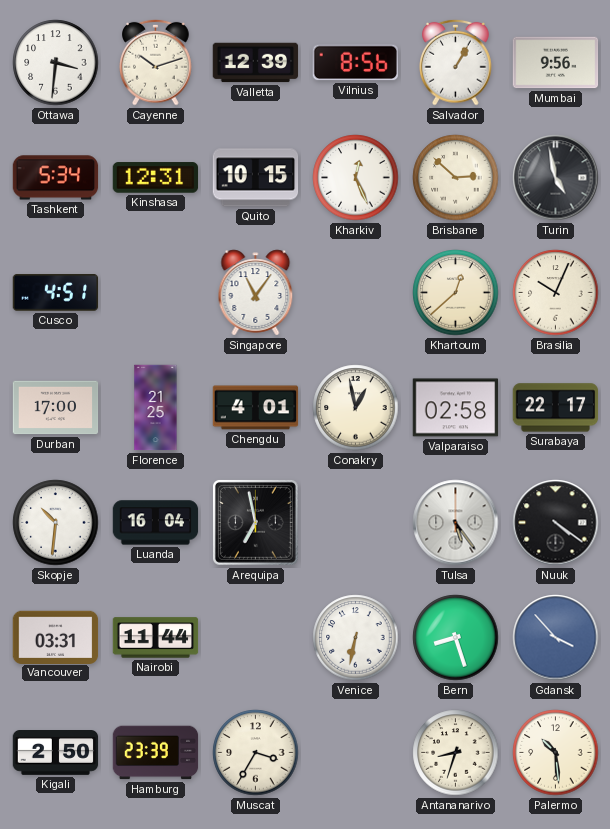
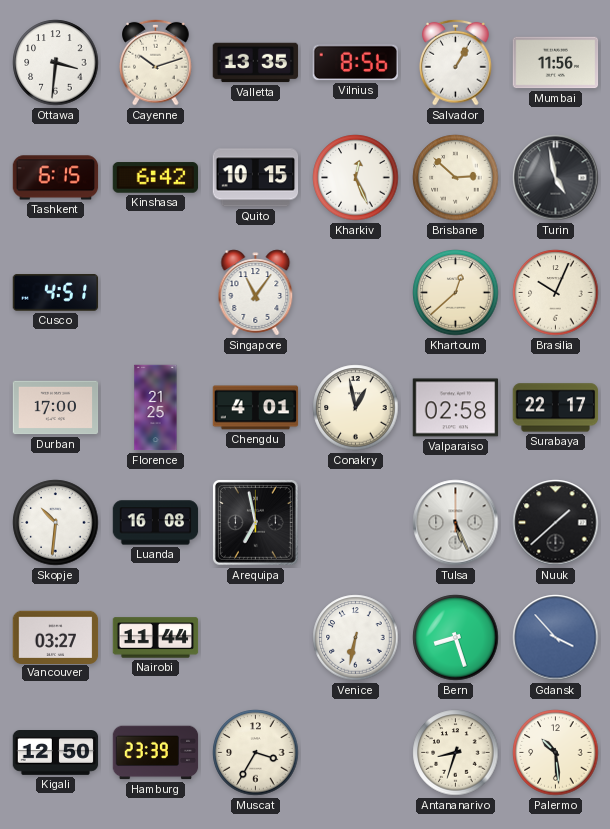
Valletta: 12:39 -> 13:35 (256, 63)
Mumbai: 9:56 -> 11:56 (556, 63)
Tashkent: 5:34 -> 6:15 (56, 178)
Kinshasa: 12:31 -> 6:42 (156, 178)
Luanda: 16:04 -> 16:08 (156, 523)
Tulsa: 5:24 -> 5:26 (456, 523)
Nuuk: 4:21 -> 1:38 (556, 523)
Vancouver: 03:31 -> 03:27 (56, 637)
Kigali: 2:50 -> 12:50 (56, 753)
